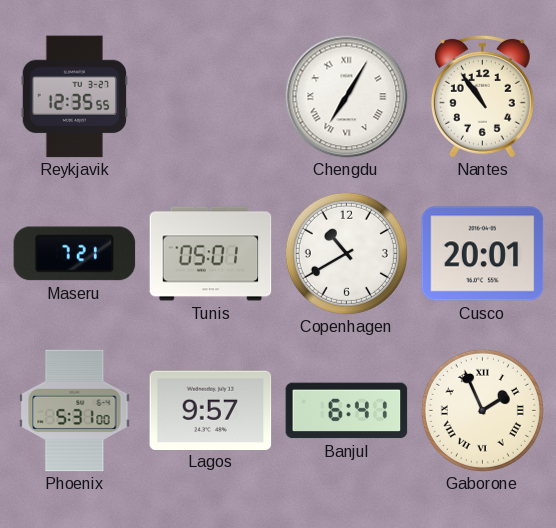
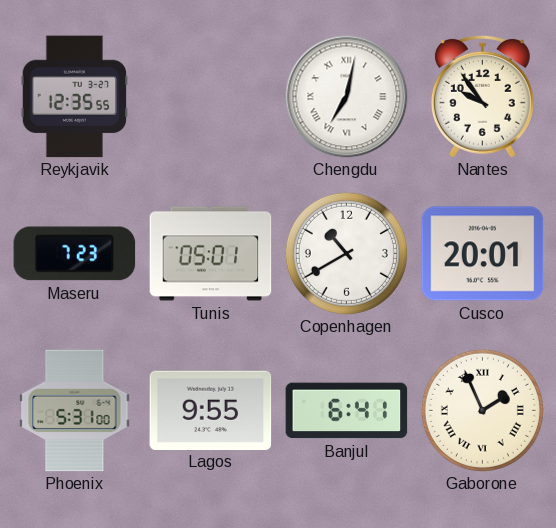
Chengdu: 7:05 -> 7:02 (347, 97)
Nantes: 10:54 -> 9:54 (482, 96)
Maseru: 7:21 -> 7:23 (75, 254)
Lagos: 9:57 -> 9:55 (211, 410)
